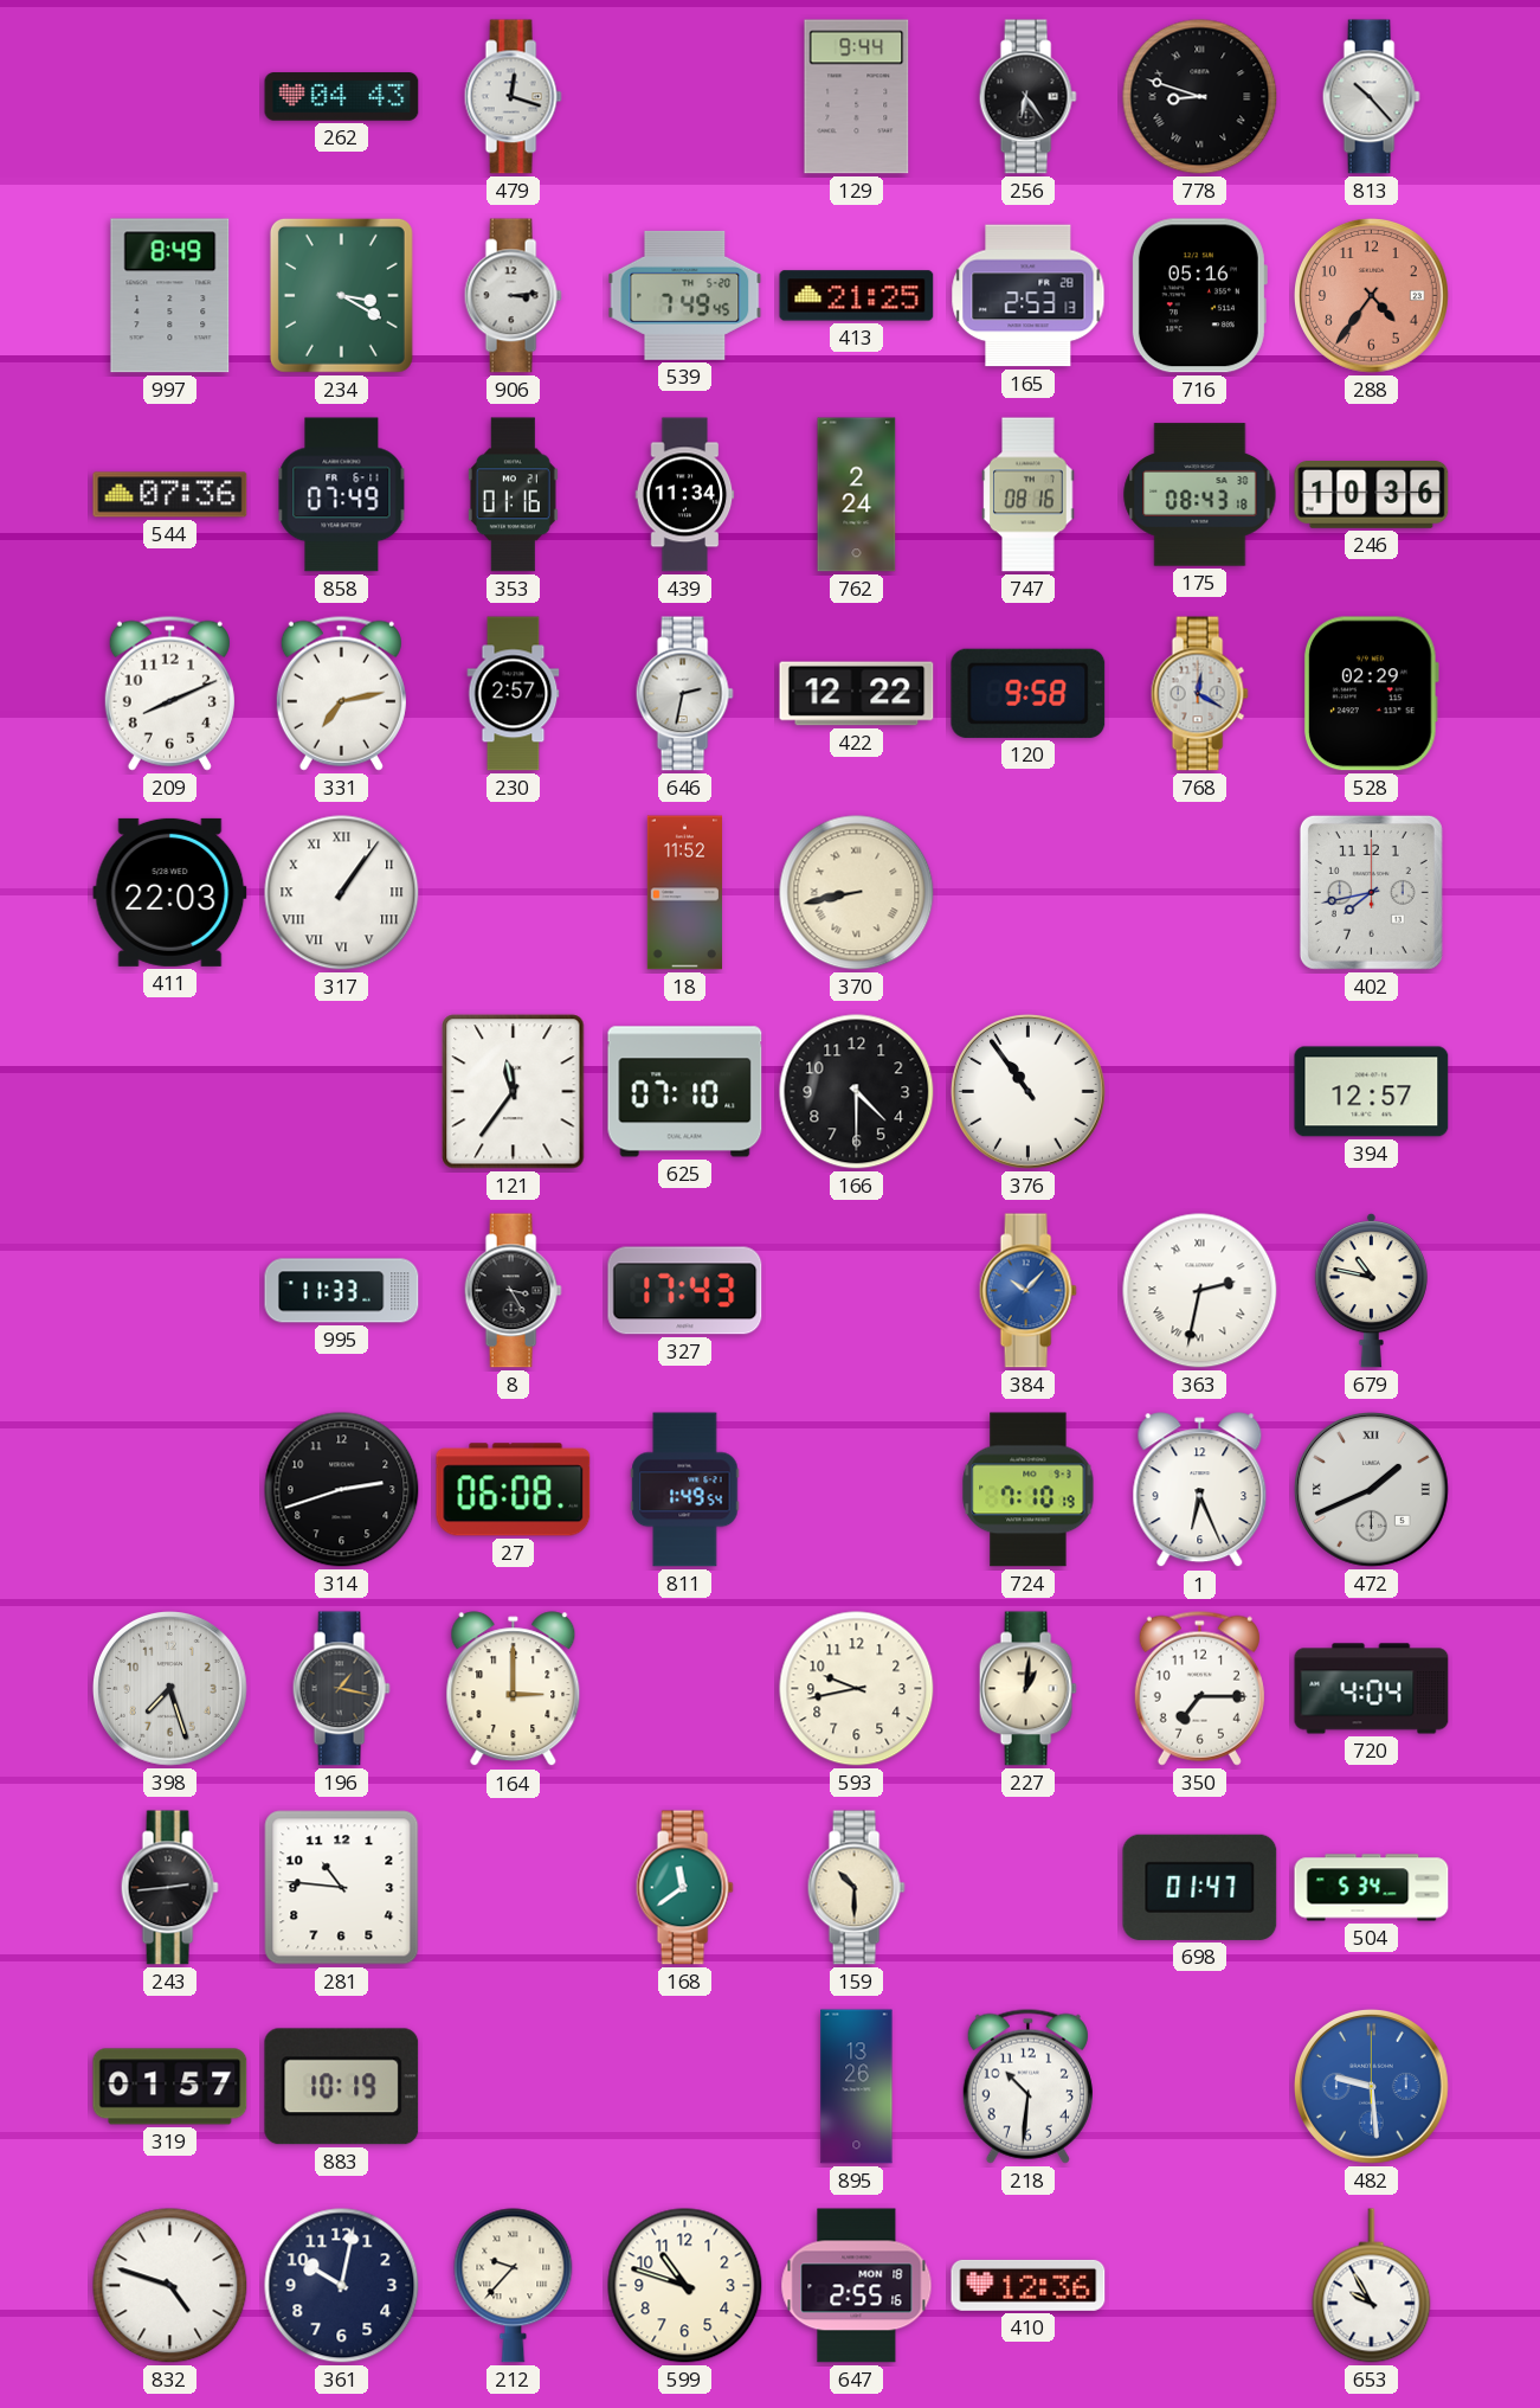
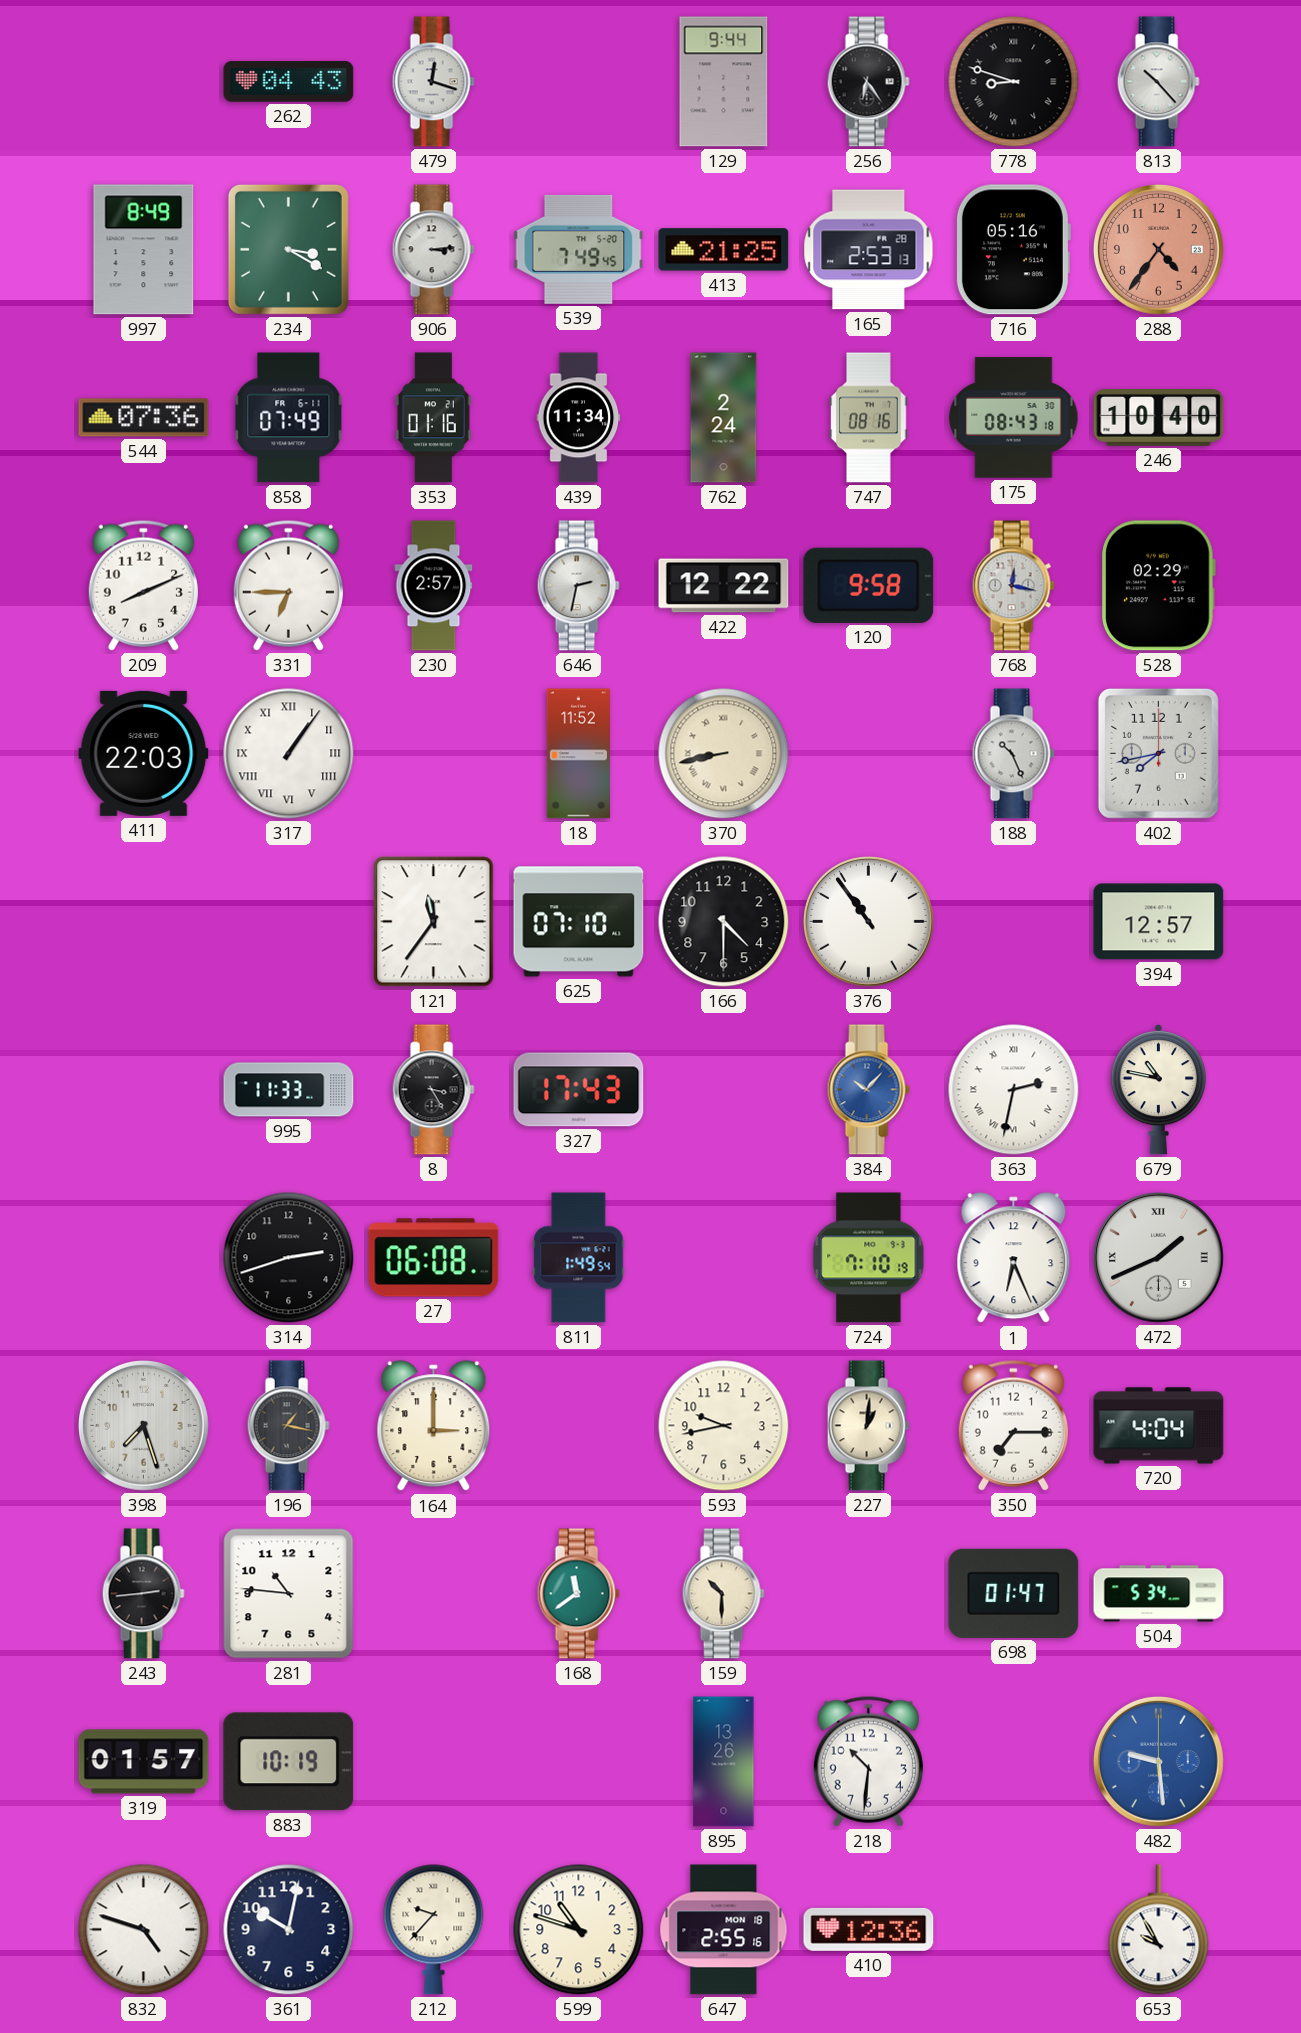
246: 10:36 -> 10:40 (1159, 418)
331: 7:13 -> 6:45 (288, 585)
768: 12:20 -> 12:17 (1013, 586)
188: none -> 10:26 (1013, 754)
